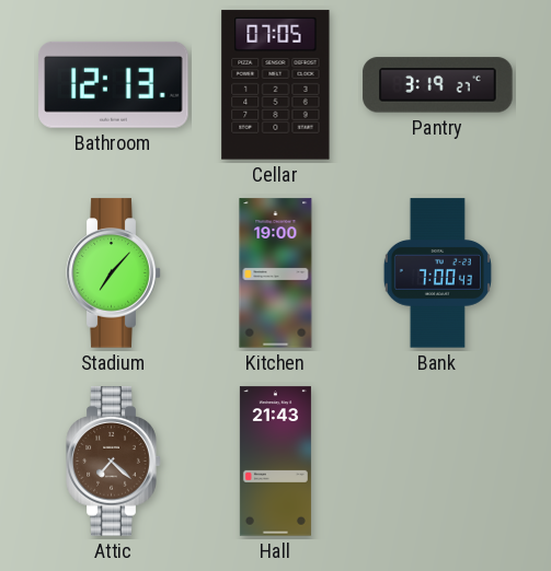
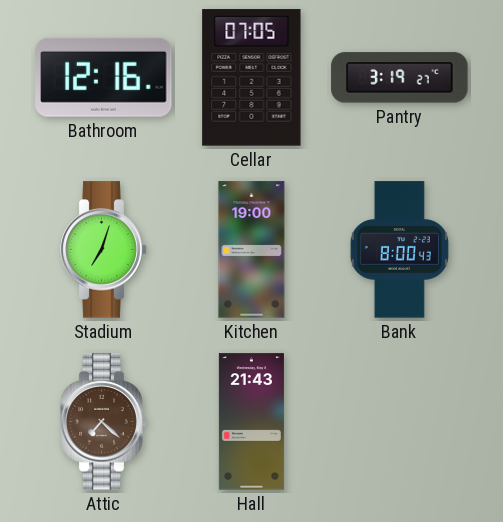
Bathroom: 12:13 -> 12:16 (104, 77)
Stadium: 7:07 -> 7:03 (104, 250)
Bank: 7:00 -> 8:00 (399, 250)
